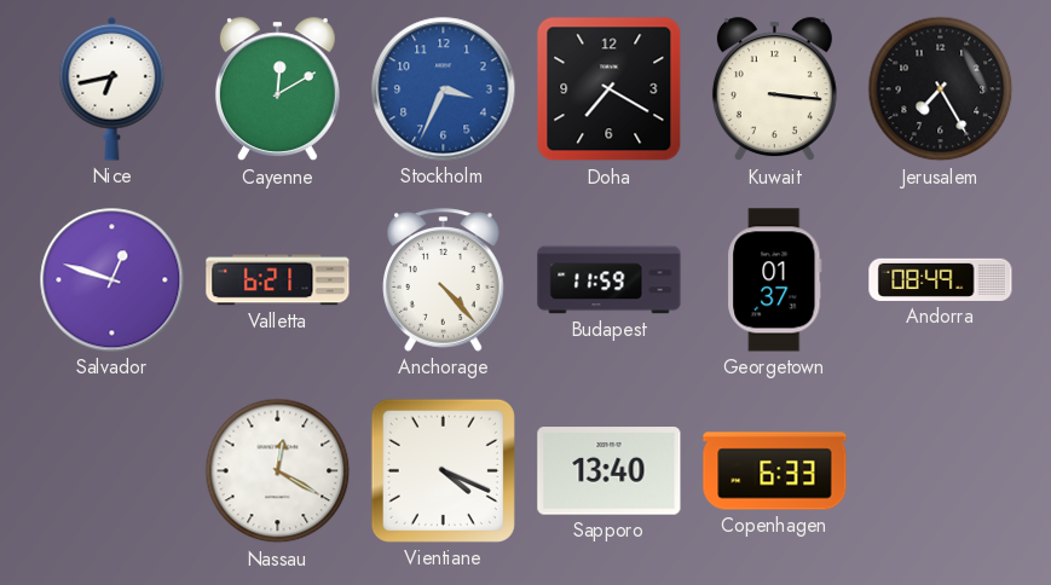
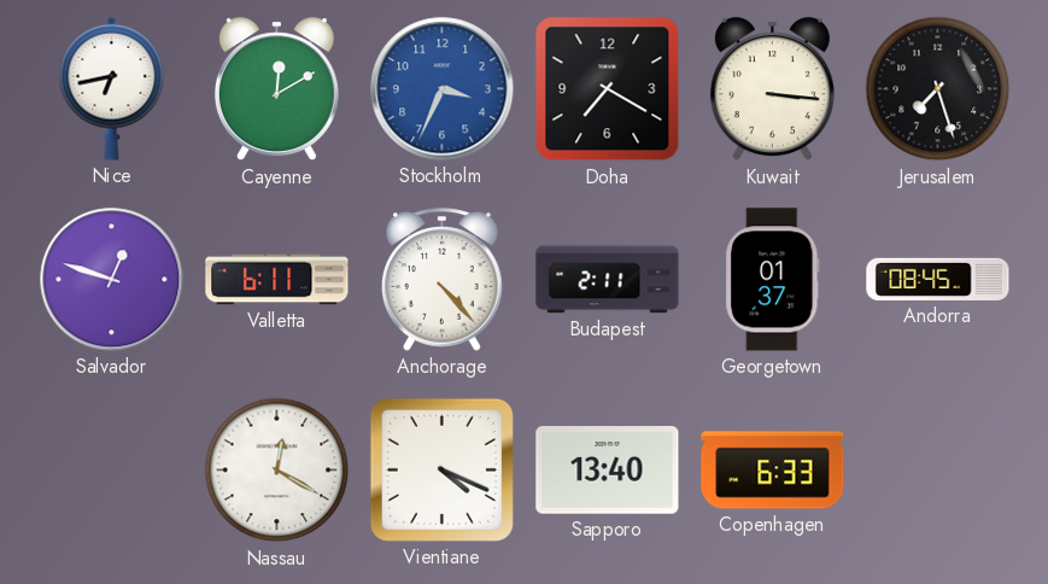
Jerusalem: 7:25 -> 7:27 (938, 89)
Valletta: 6:21 -> 6:11 (277, 280)
Budapest: 11:59 -> 2:11 (608, 280)
Andorra: 08:49 -> 08:45 (938, 279)
